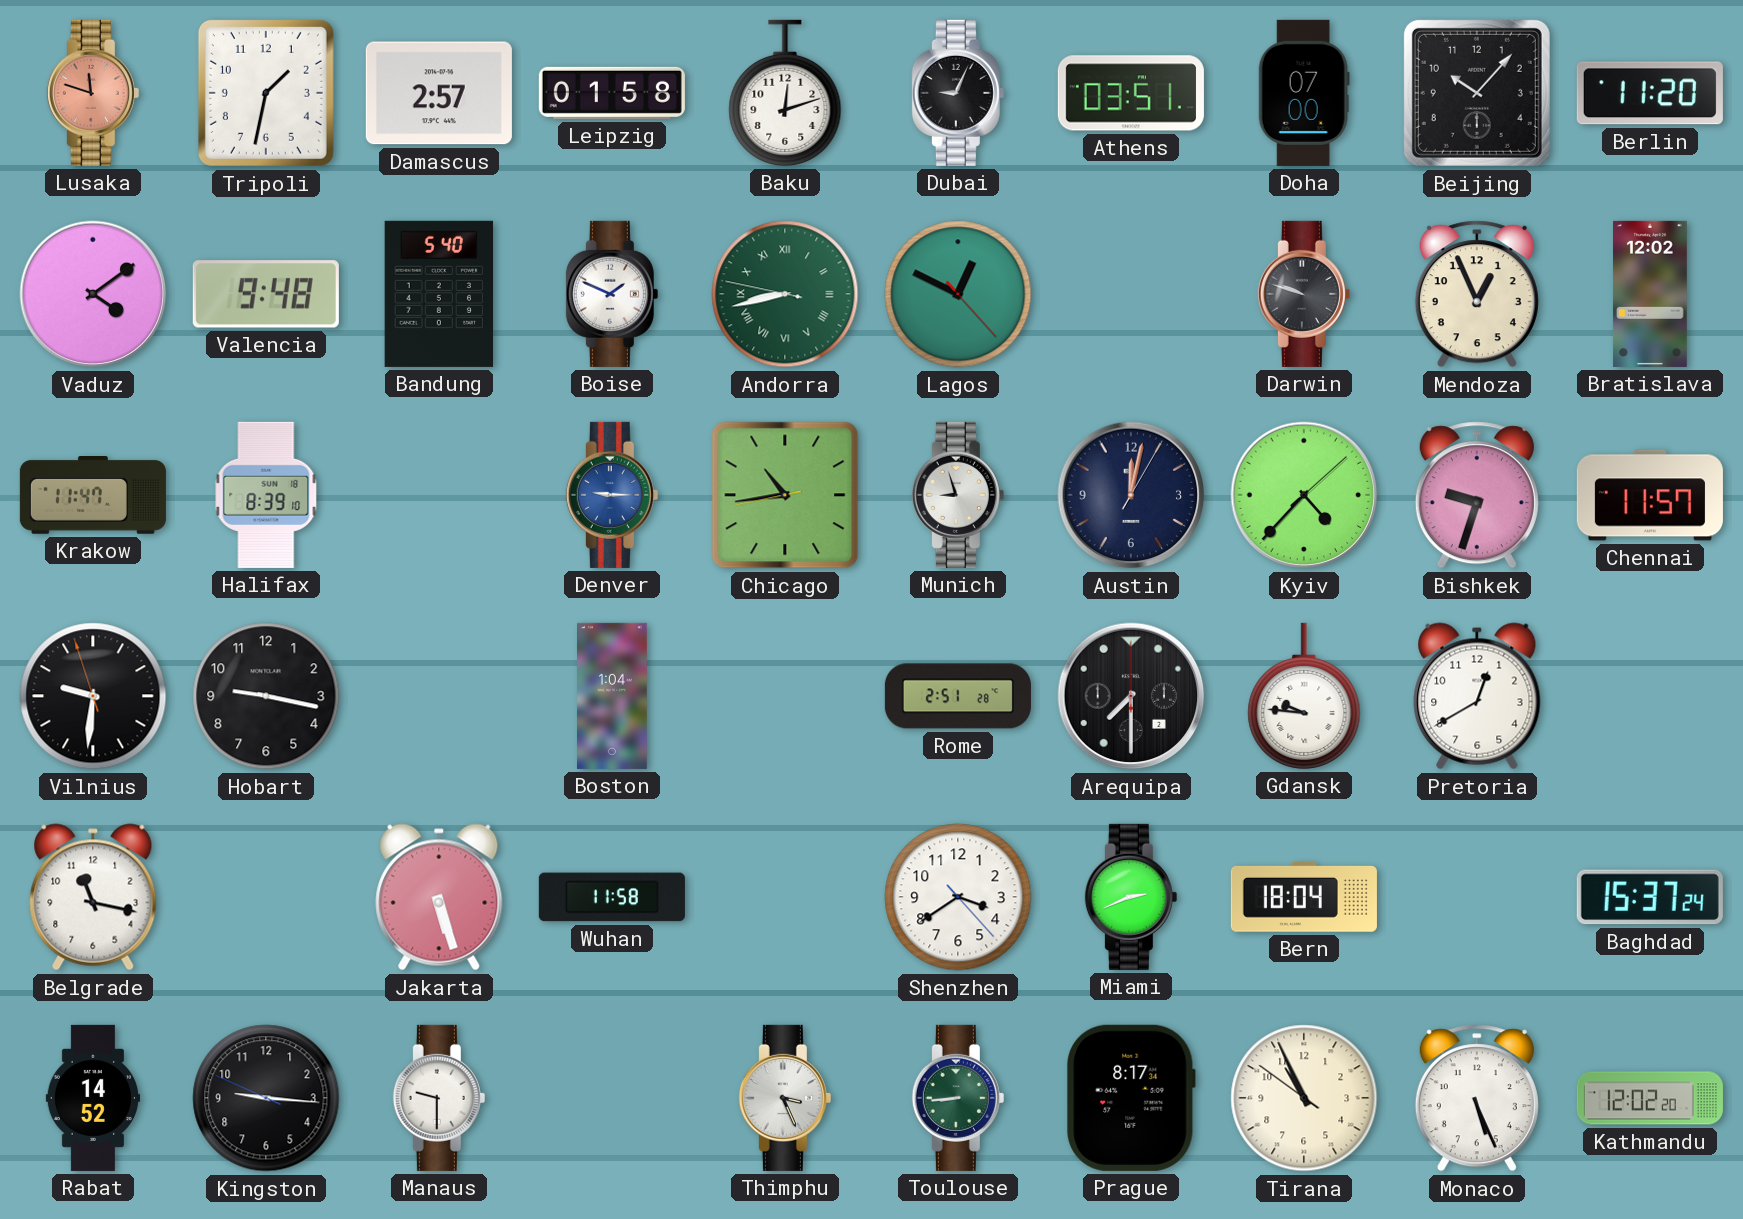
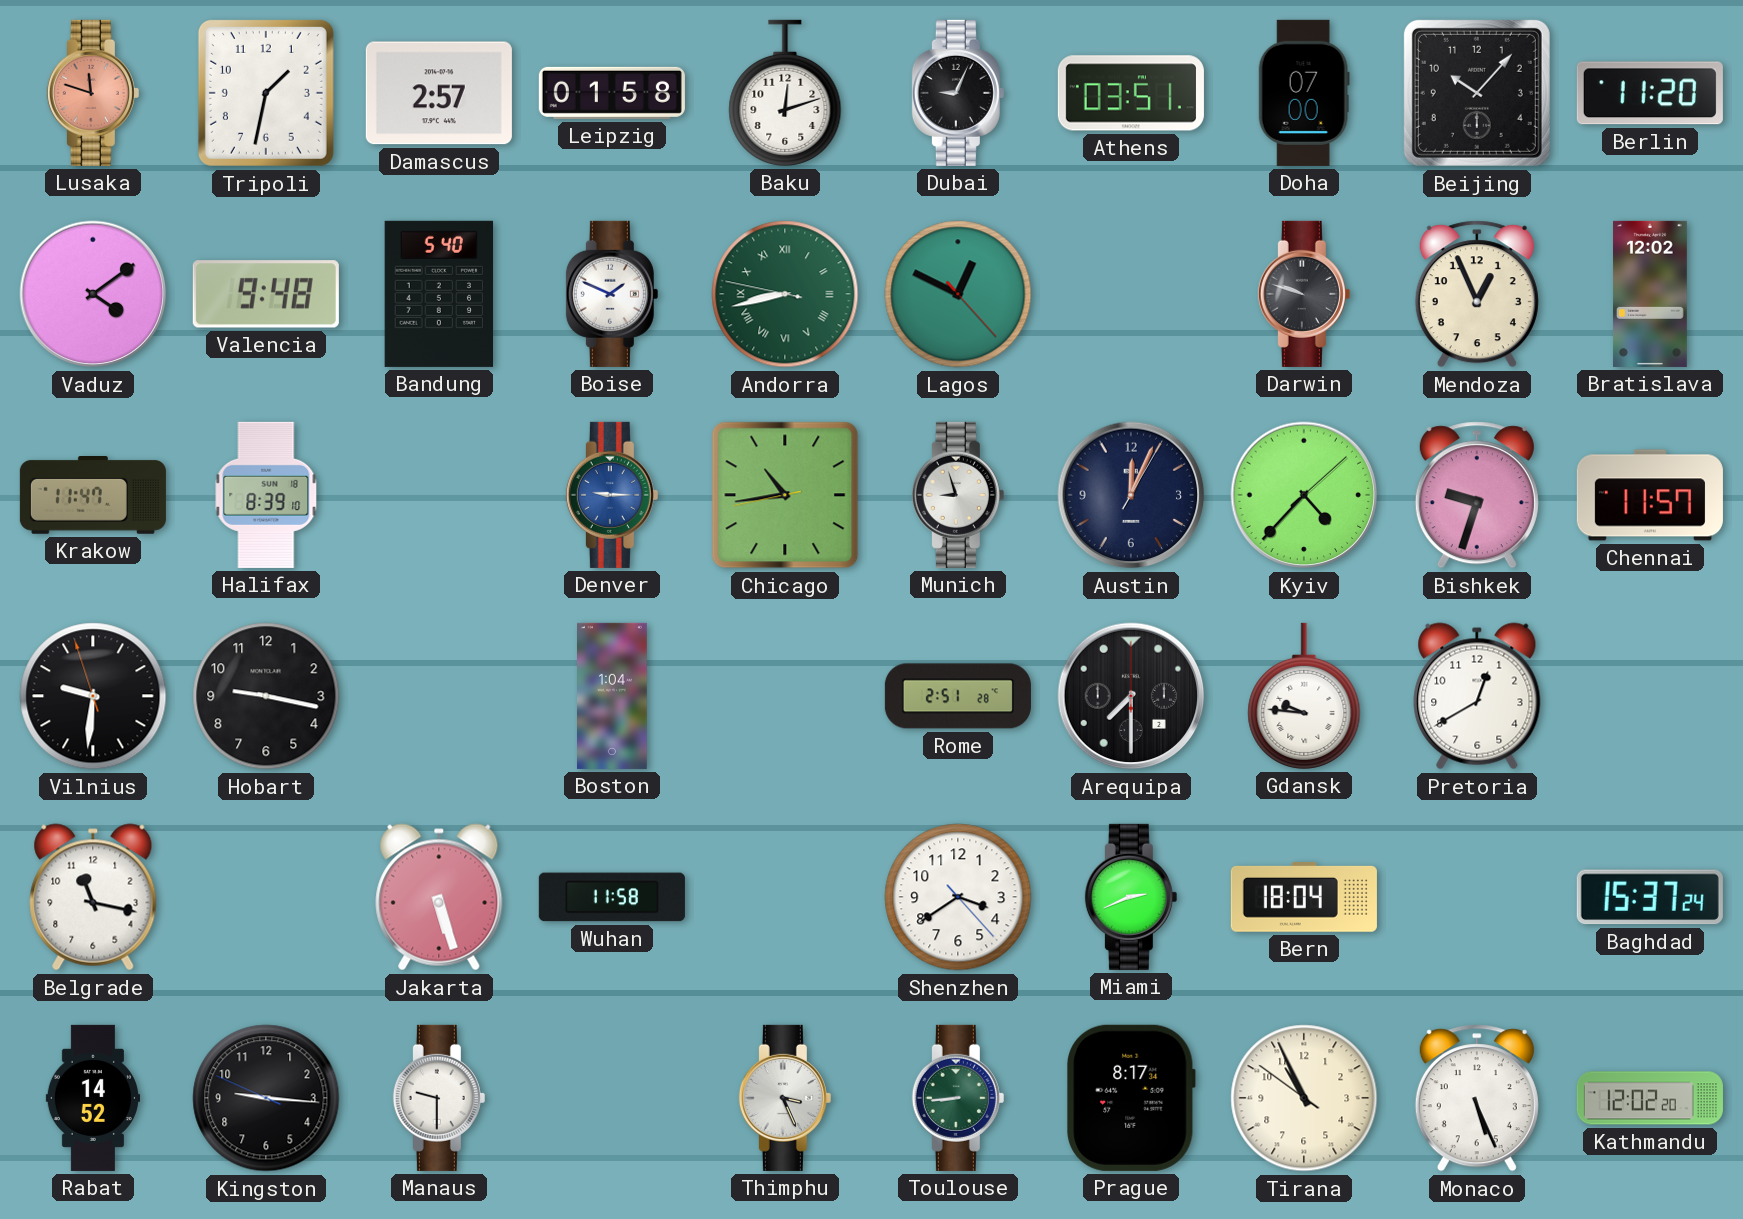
Austin: 12:02 -> 12:04 (1131, 495)
